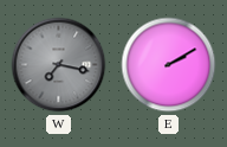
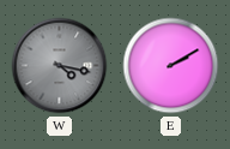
W: 7:17 -> 4:17 (60, 66)
